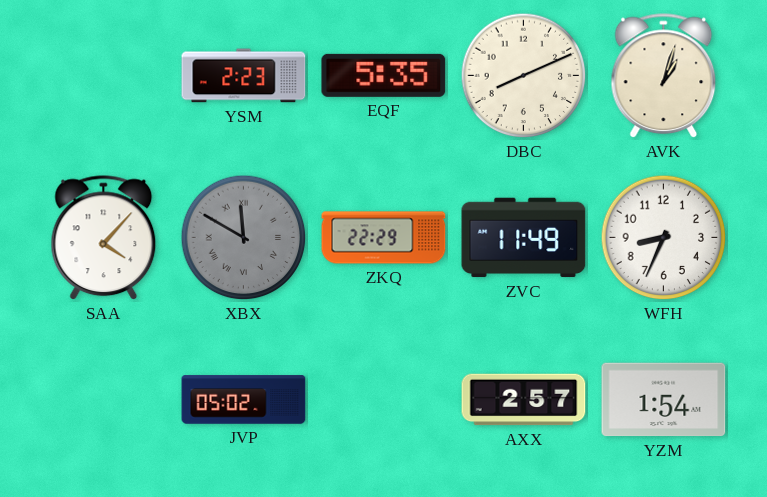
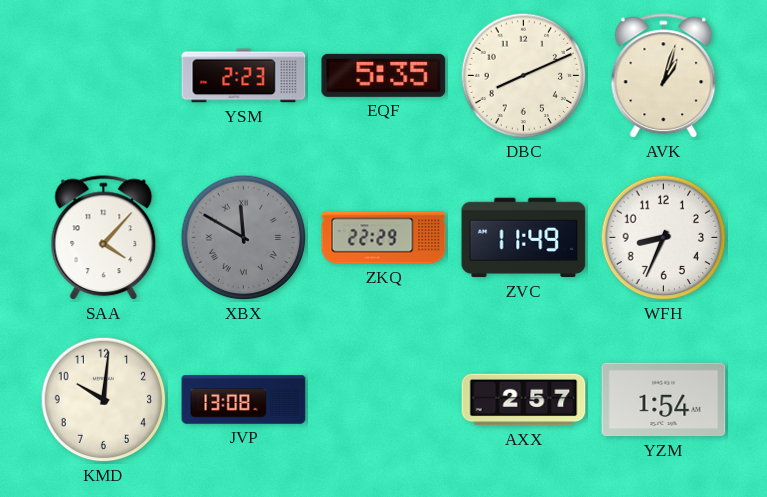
KMD: none -> 10:01 (104, 400)
JVP: 05:02 -> 13:08 (244, 400)
